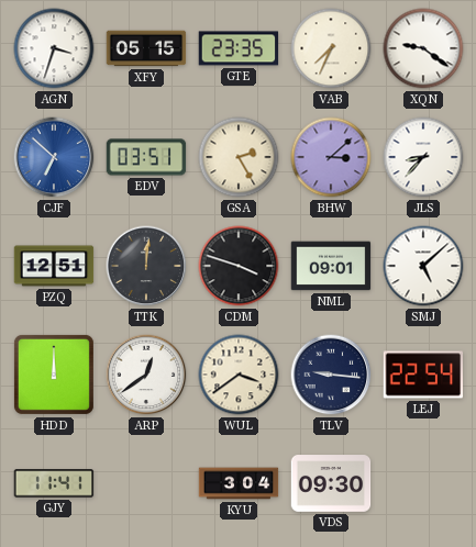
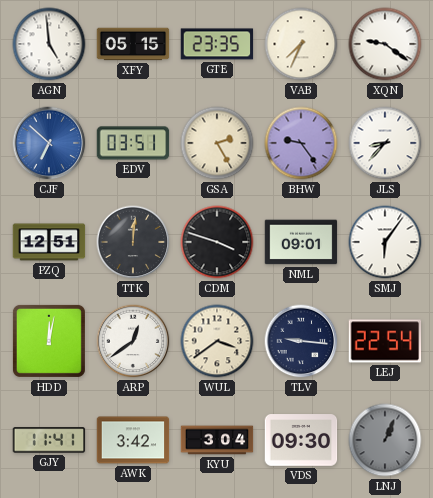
AGN: 3:33 -> 4:59 (49, 44)
BHW: 3:08 -> 9:24 (301, 143)
SMJ: 5:08 -> 6:06 (385, 242)
HDD: 12:00 -> 12:02 (49, 341)
AWK: none -> 3:42 (133, 440)
LNJ: none -> 1:04 (385, 440)
